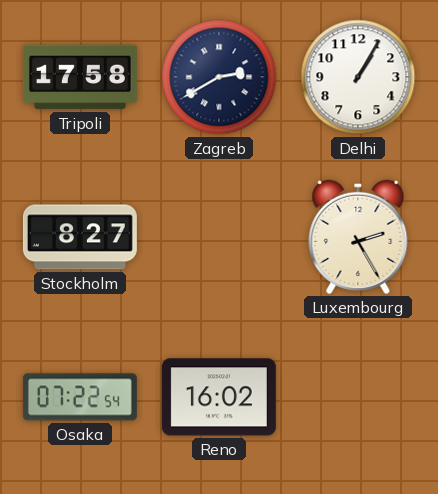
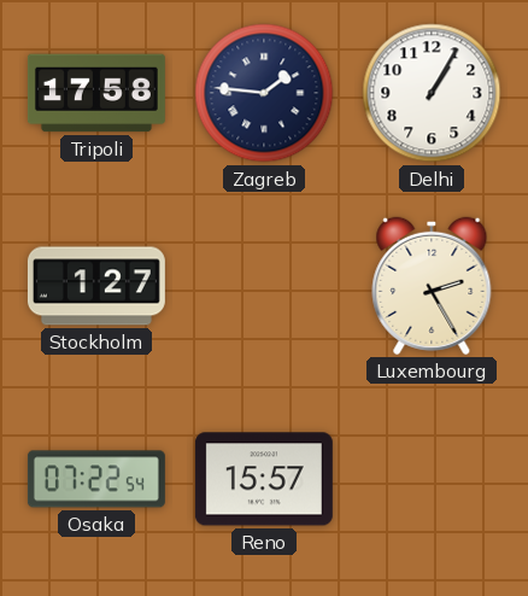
Zagreb: 2:40 -> 1:46 (264, 93)
Stockholm: 8:27 -> 1:27 (96, 286)
Reno: 16:02 -> 15:57 (264, 479)
